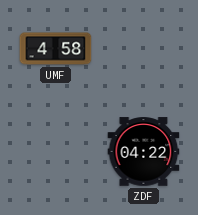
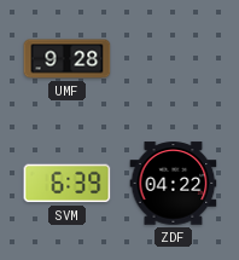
UMF: 4:58 -> 9:28 (68, 59)
SVM: none -> 6:39 (68, 184)
